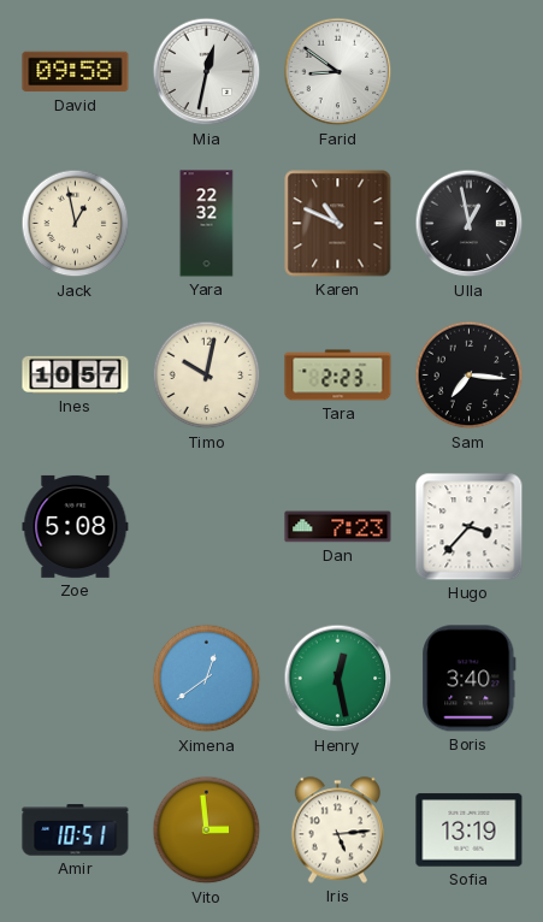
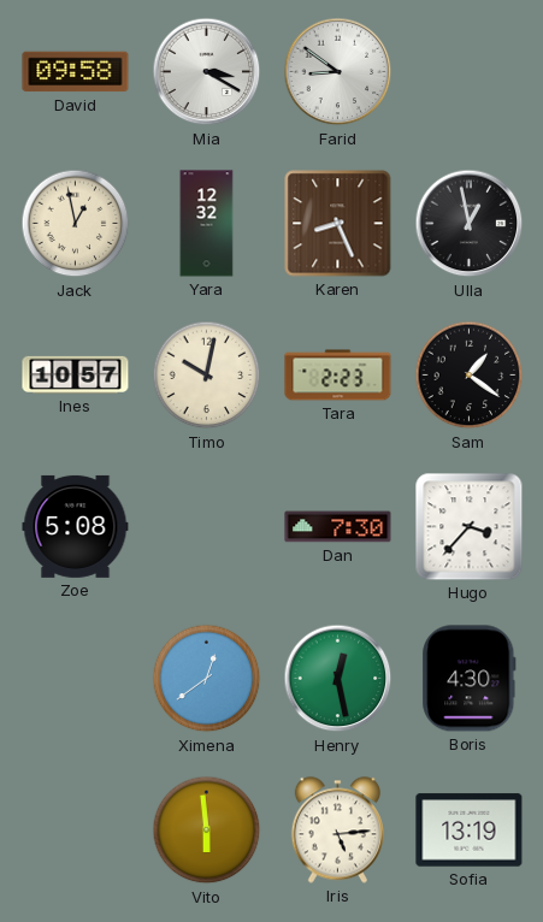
Mia: 12:32 -> 3:20 (207, 72)
Yara: 22:32 -> 12:32 (207, 224)
Karen: 10:49 -> 8:26 (338, 224)
Sam: 7:16 -> 1:21 (470, 376)
Dan: 7:23 -> 7:30 (338, 527)
Boris: 3:40 -> 4:30 (470, 679)
Amir: 10:51 -> none (76, 831)
Vito: 2:59 -> 5:59 (207, 831)
